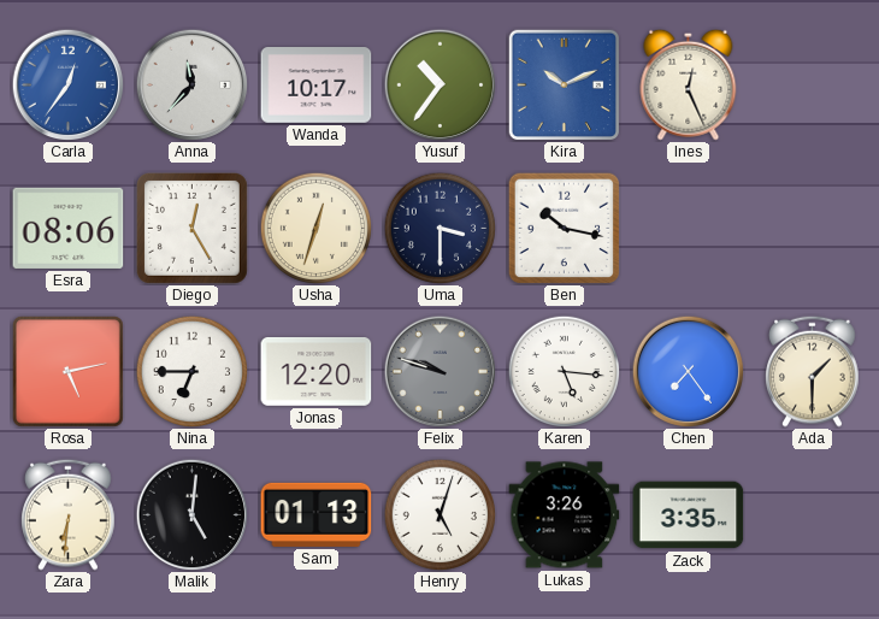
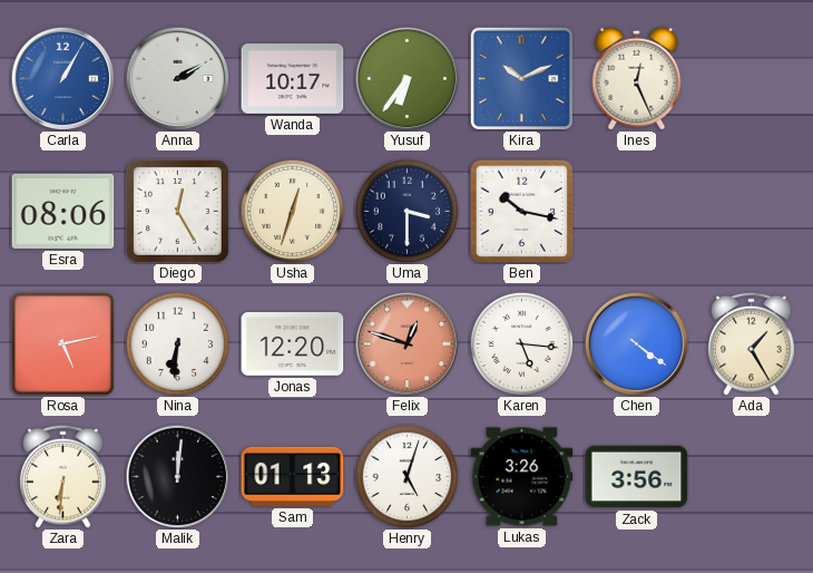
Carla: 12:36 -> 1:05 (62, 78)
Anna: 11:37 -> 2:10 (177, 78)
Yusuf: 10:36 -> 6:36 (406, 78)
Nina: 6:45 -> 6:31 (177, 343)
Felix: 9:48 -> 12:48 (406, 343)
Felix dial: grey -> salmon (406, 343)
Chen: 7:24 -> 4:21 (636, 343)
Ada: 1:30 -> 1:25 (752, 343)
Malik: 5:01 -> 12:01 (177, 476)
Zack: 3:35 -> 3:56 (637, 477)
